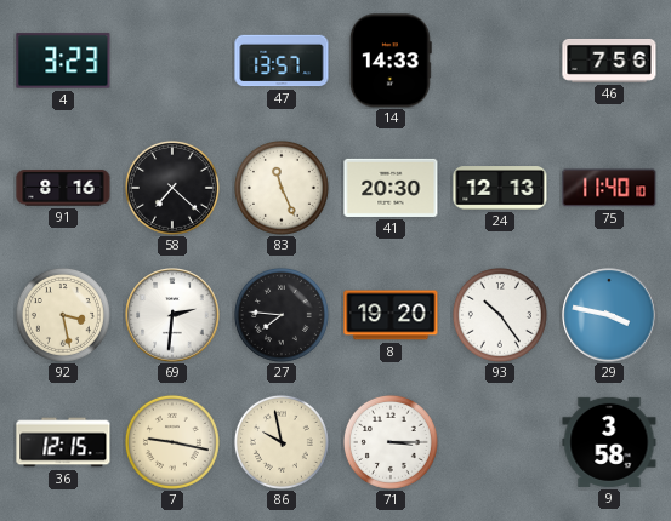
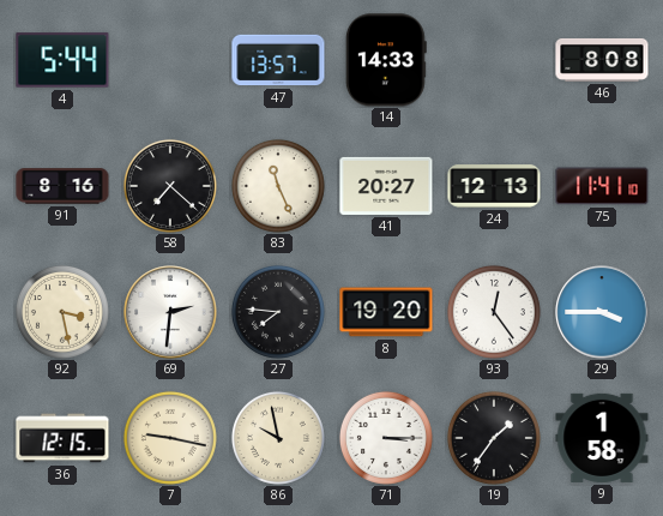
4: 3:23 -> 5:44 (62, 60)
46: 7:56 -> 8:08 (602, 60)
41: 20:30 -> 20:27 (386, 186)
75: 11:40 -> 11:41 (602, 186)
93: 10:24 -> 12:24 (494, 312)
29: 3:47 -> 3:45 (602, 312)
19: none -> 1:36 (494, 438)
9: 3:58 -> 1:58 (602, 438)
